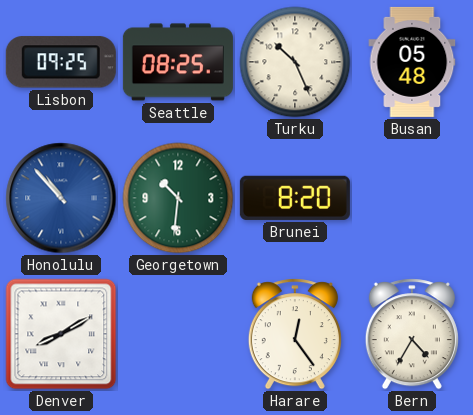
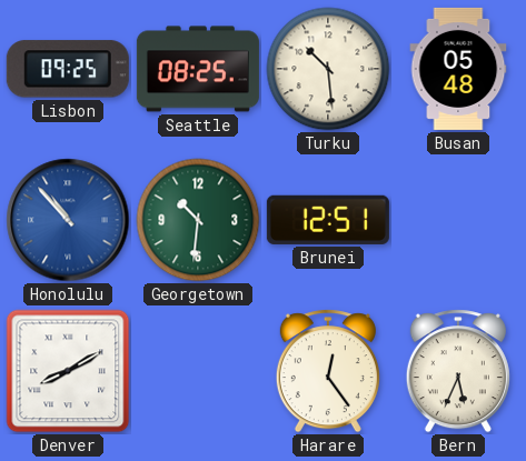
Turku: 10:26 -> 10:29 (328, 69)
Brunei: 8:20 -> 12:51 (328, 220)
Bern: 4:35 -> 5:34 (458, 371)
